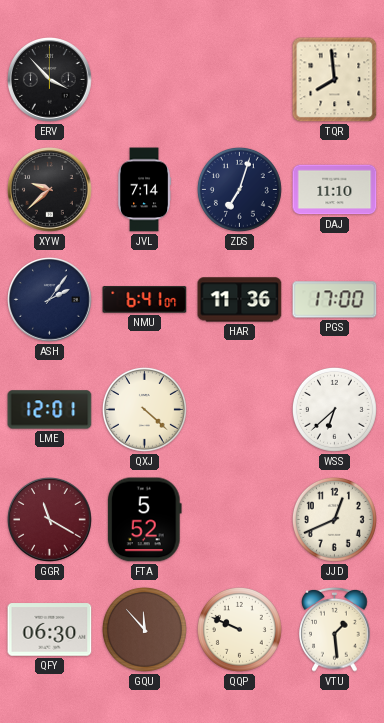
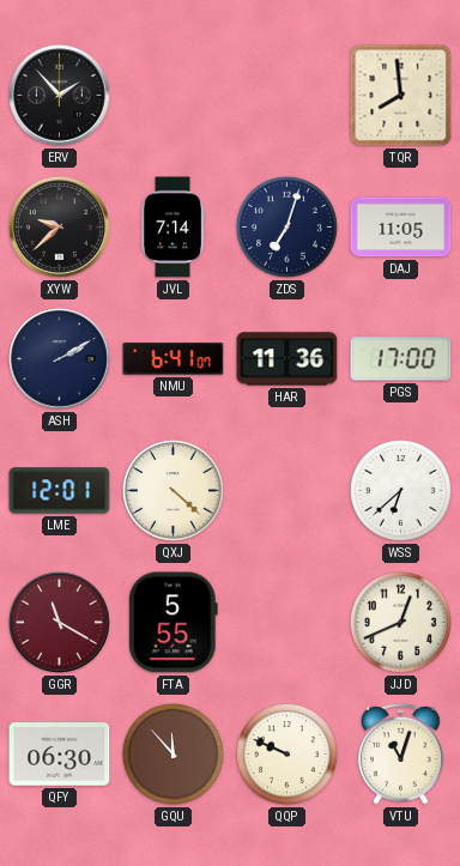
ERV: 3:53 -> 1:53 (60, 96)
DAJ: 11:10 -> 11:05 (401, 228)
ASH: 2:06 -> 2:10 (60, 359)
FTA: 5:52 -> 5:55 (172, 623)
VTU: 1:29 -> 11:03 (401, 753)
